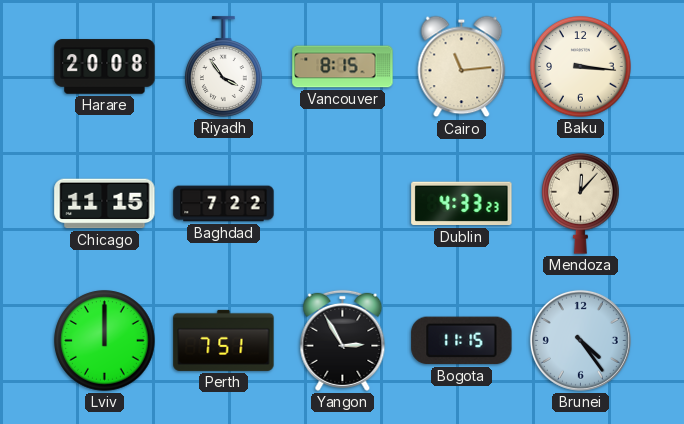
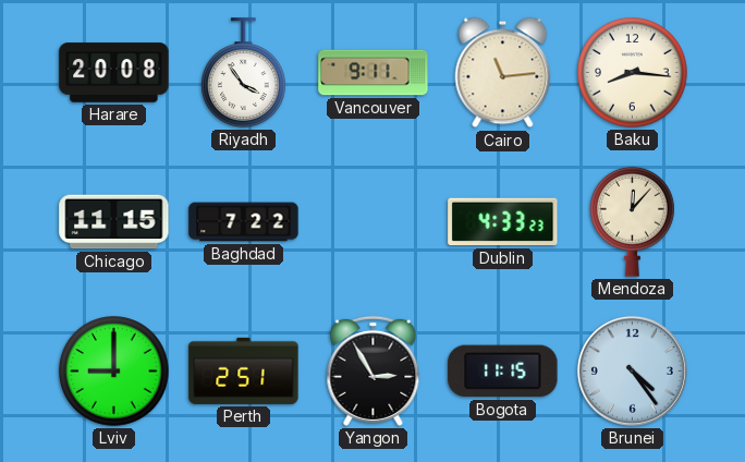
Vancouver: 8:15 -> 9:11 (374, 73)
Baku: 3:16 -> 8:16 (633, 73)
Lviv: 12:00 -> 9:00 (114, 372)
Perth: 7:51 -> 2:51 (244, 370)
